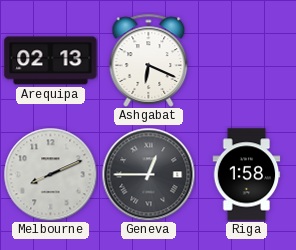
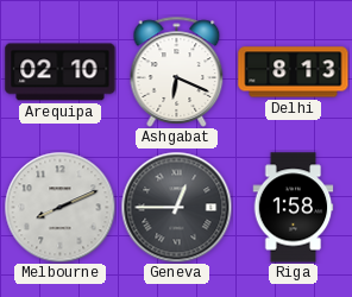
Arequipa: 02:13 -> 02:10 (61, 72)
Delhi: none -> 8:13 (294, 72)
